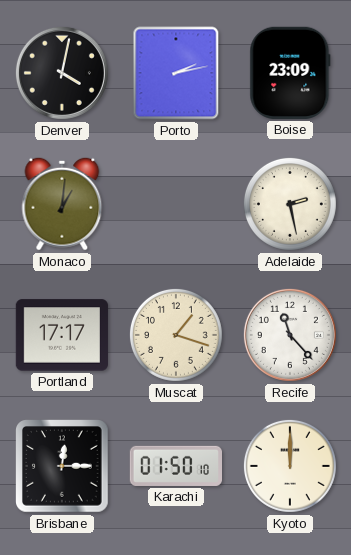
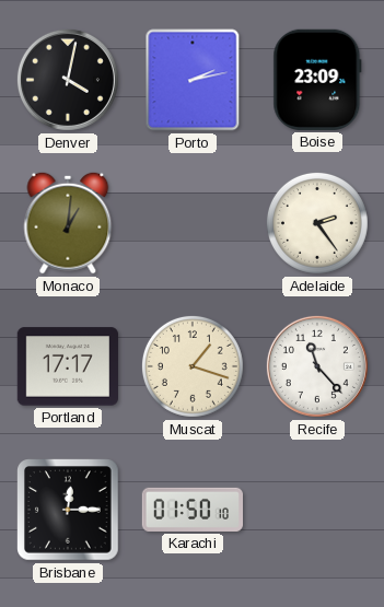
Adelaide: 2:28 -> 2:24 (317, 223)
Kyoto: 12:00 -> none (290, 466)
